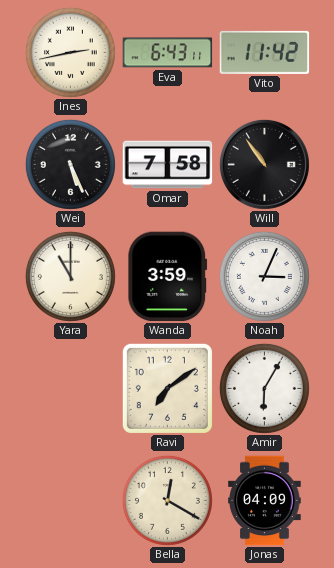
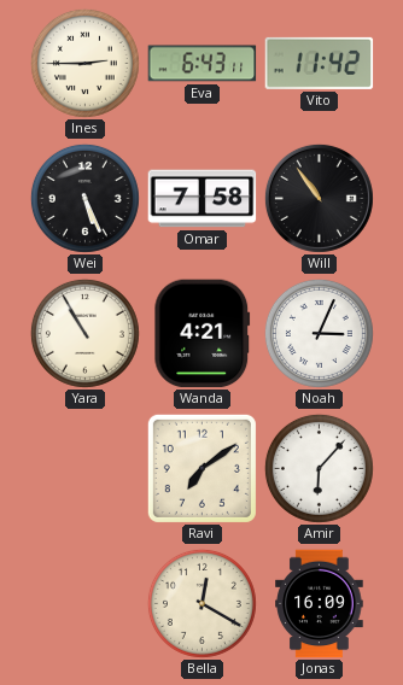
Ines: 2:43 -> 2:45 (84, 63)
Yara: 11:00 -> 10:55 (84, 333)
Wanda: 3:59 -> 4:21 (203, 334)
Amir: 6:05 -> 6:07 (319, 468)
Jonas: 04:09 -> 16:09 (320, 604)
